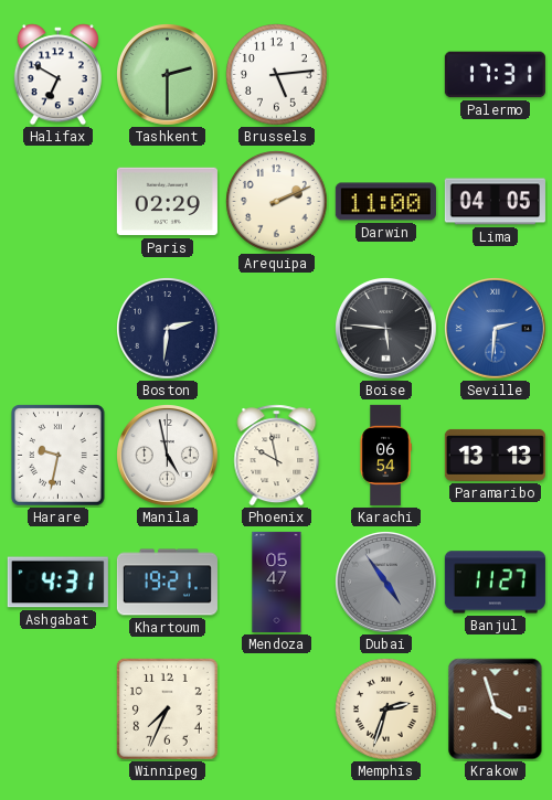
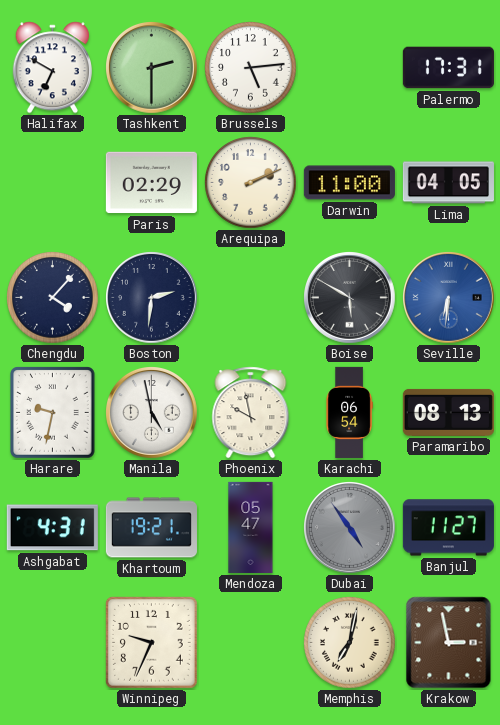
Chengdu: none -> 4:07 (53, 298)
Boise: 5:46 -> 5:50 (350, 298)
Seville: 2:31 -> 6:31 (449, 298)
Paramaribo: 13:13 -> 08:13 (448, 412)
Winnipeg: 7:34 -> 9:34 (151, 642)
Memphis: 2:33 -> 7:02 (350, 643)
Krakow: 3:57 -> 2:58 (449, 643)
